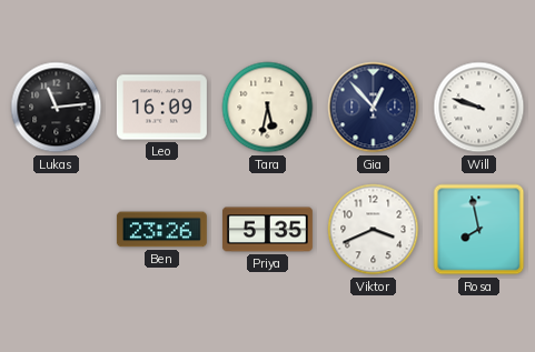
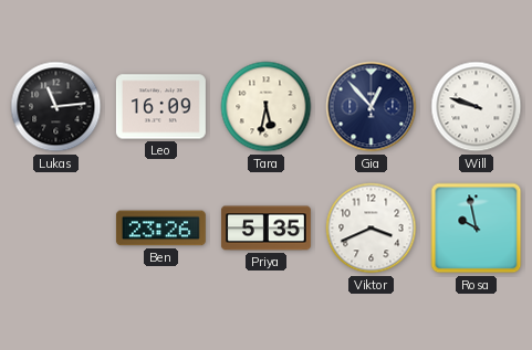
Rosa: 7:58 -> 9:58 (477, 229)
